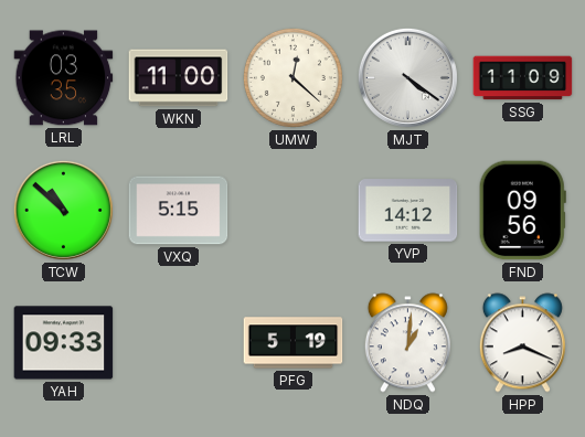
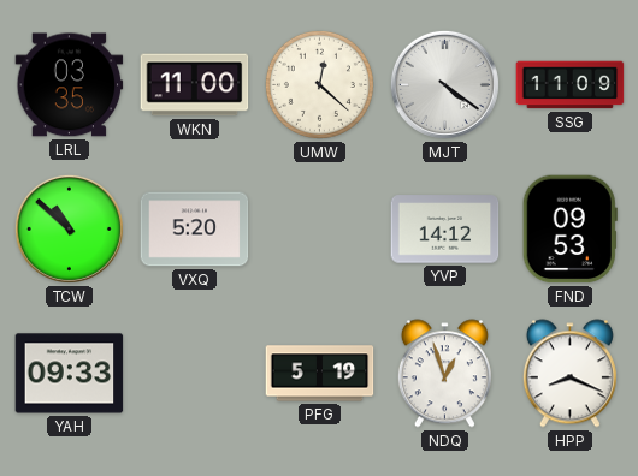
VXQ: 5:15 -> 5:20 (195, 230)
FND: 09:56 -> 09:53 (569, 230)
NDQ: 1:01 -> 12:57 (444, 374)
